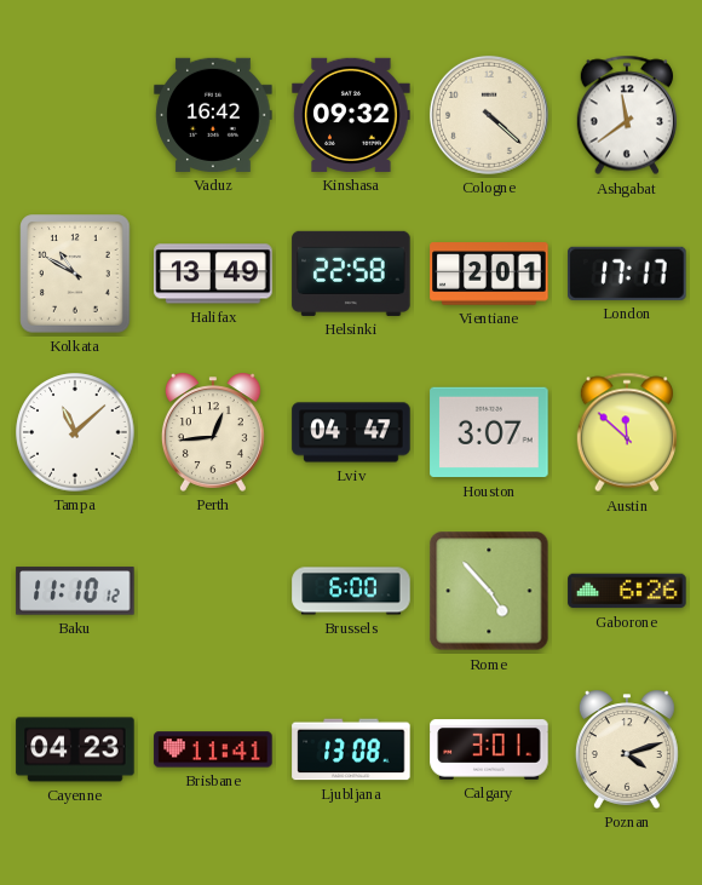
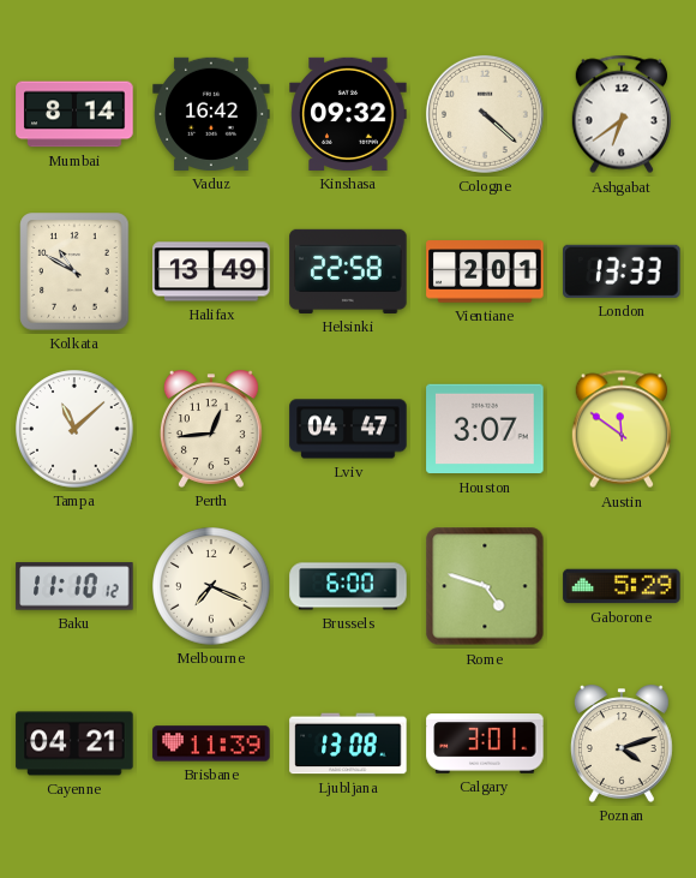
Mumbai: none -> 8:14 (74, 114)
Ashgabat: 11:39 -> 6:39 (622, 114)
London: 17:17 -> 13:33 (622, 271)
Austin: 11:52 -> 11:51 (622, 429)
Melbourne: none -> 7:19 (211, 586)
Rome: 4:53 -> 4:48 (485, 586)
Gaborone: 6:26 -> 5:29 (622, 586)
Cayenne: 04:23 -> 04:21 (74, 743)
Brisbane: 11:41 -> 11:39 (211, 743)
